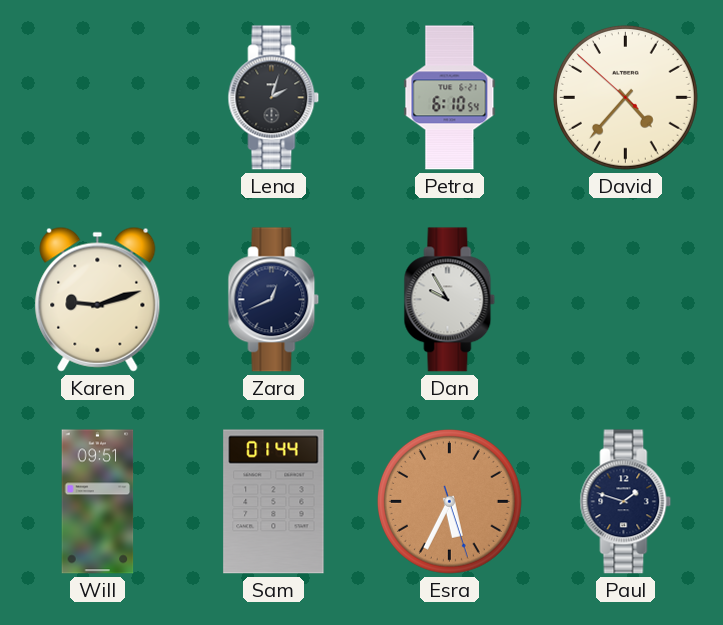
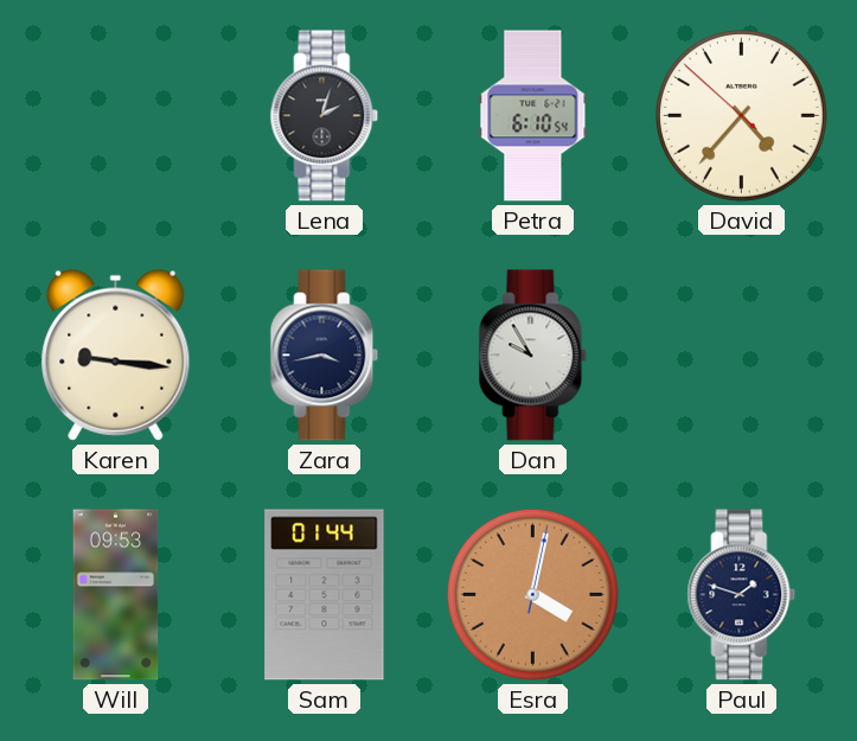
Karen: 9:12 -> 9:16 (116, 354)
Zara: 12:41 -> 3:43 (325, 356)
Will: 09:51 -> 09:53 (116, 595)
Esra: 5:34 -> 4:02 (532, 594)
